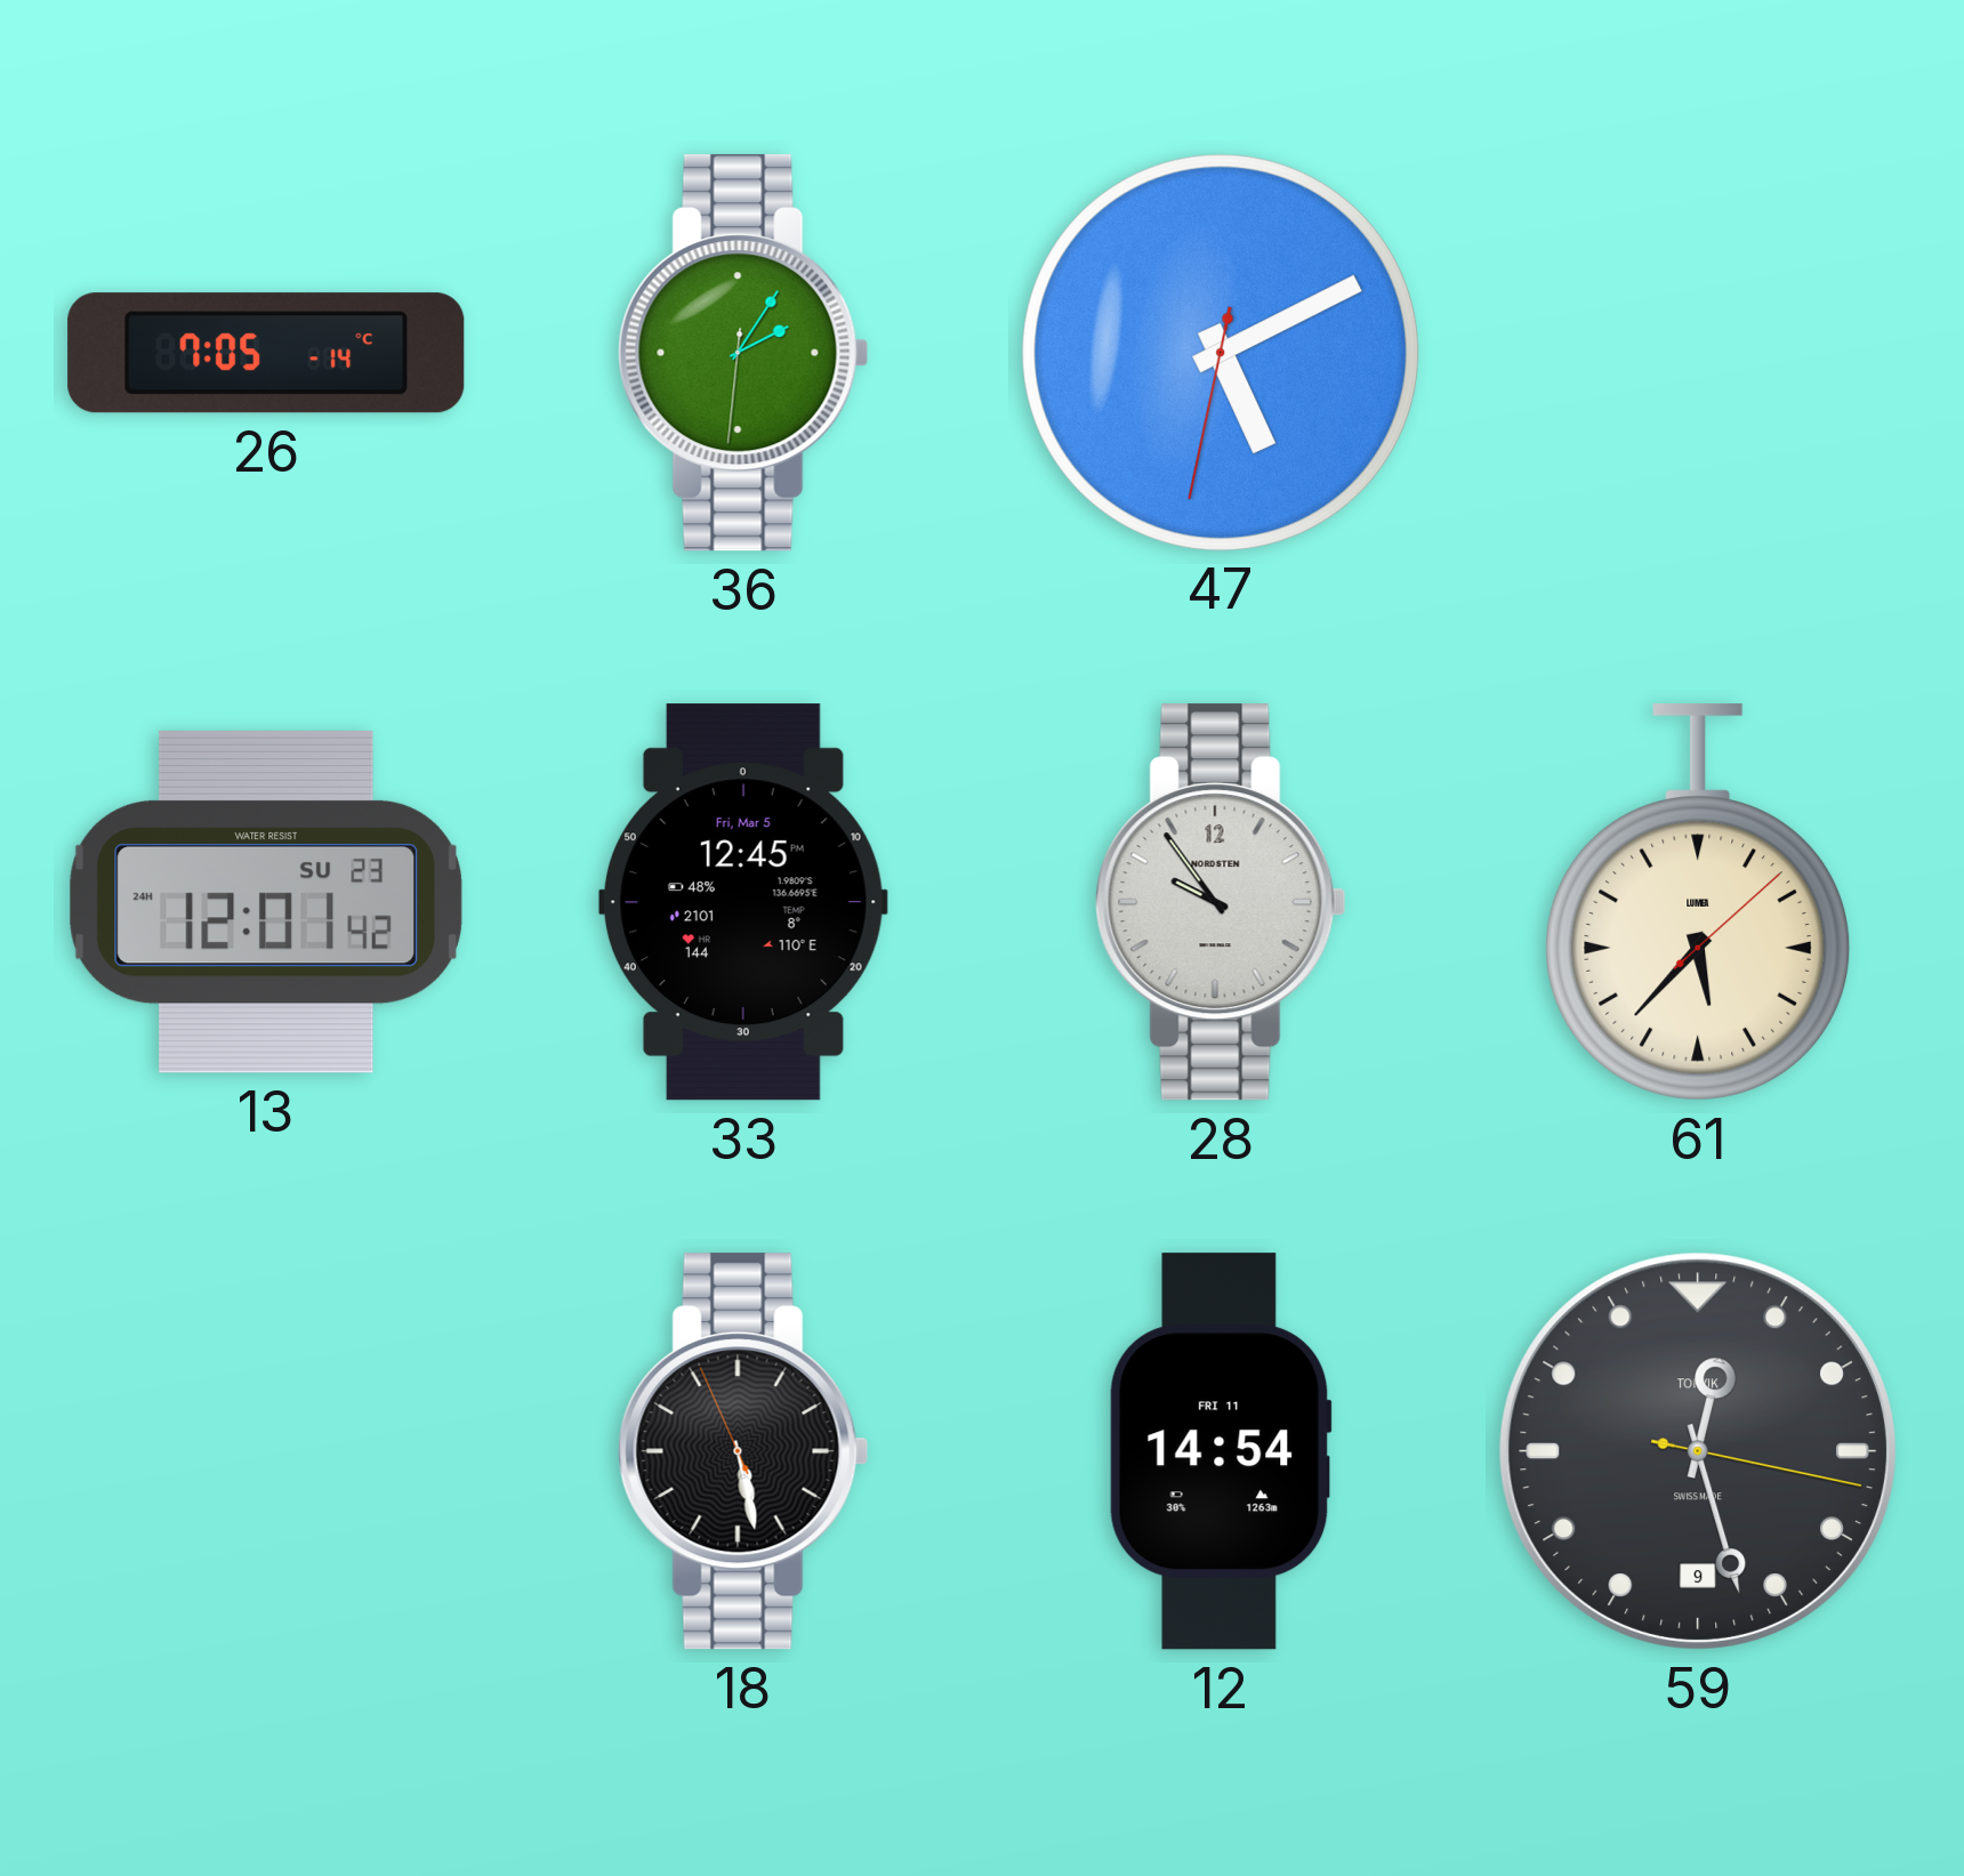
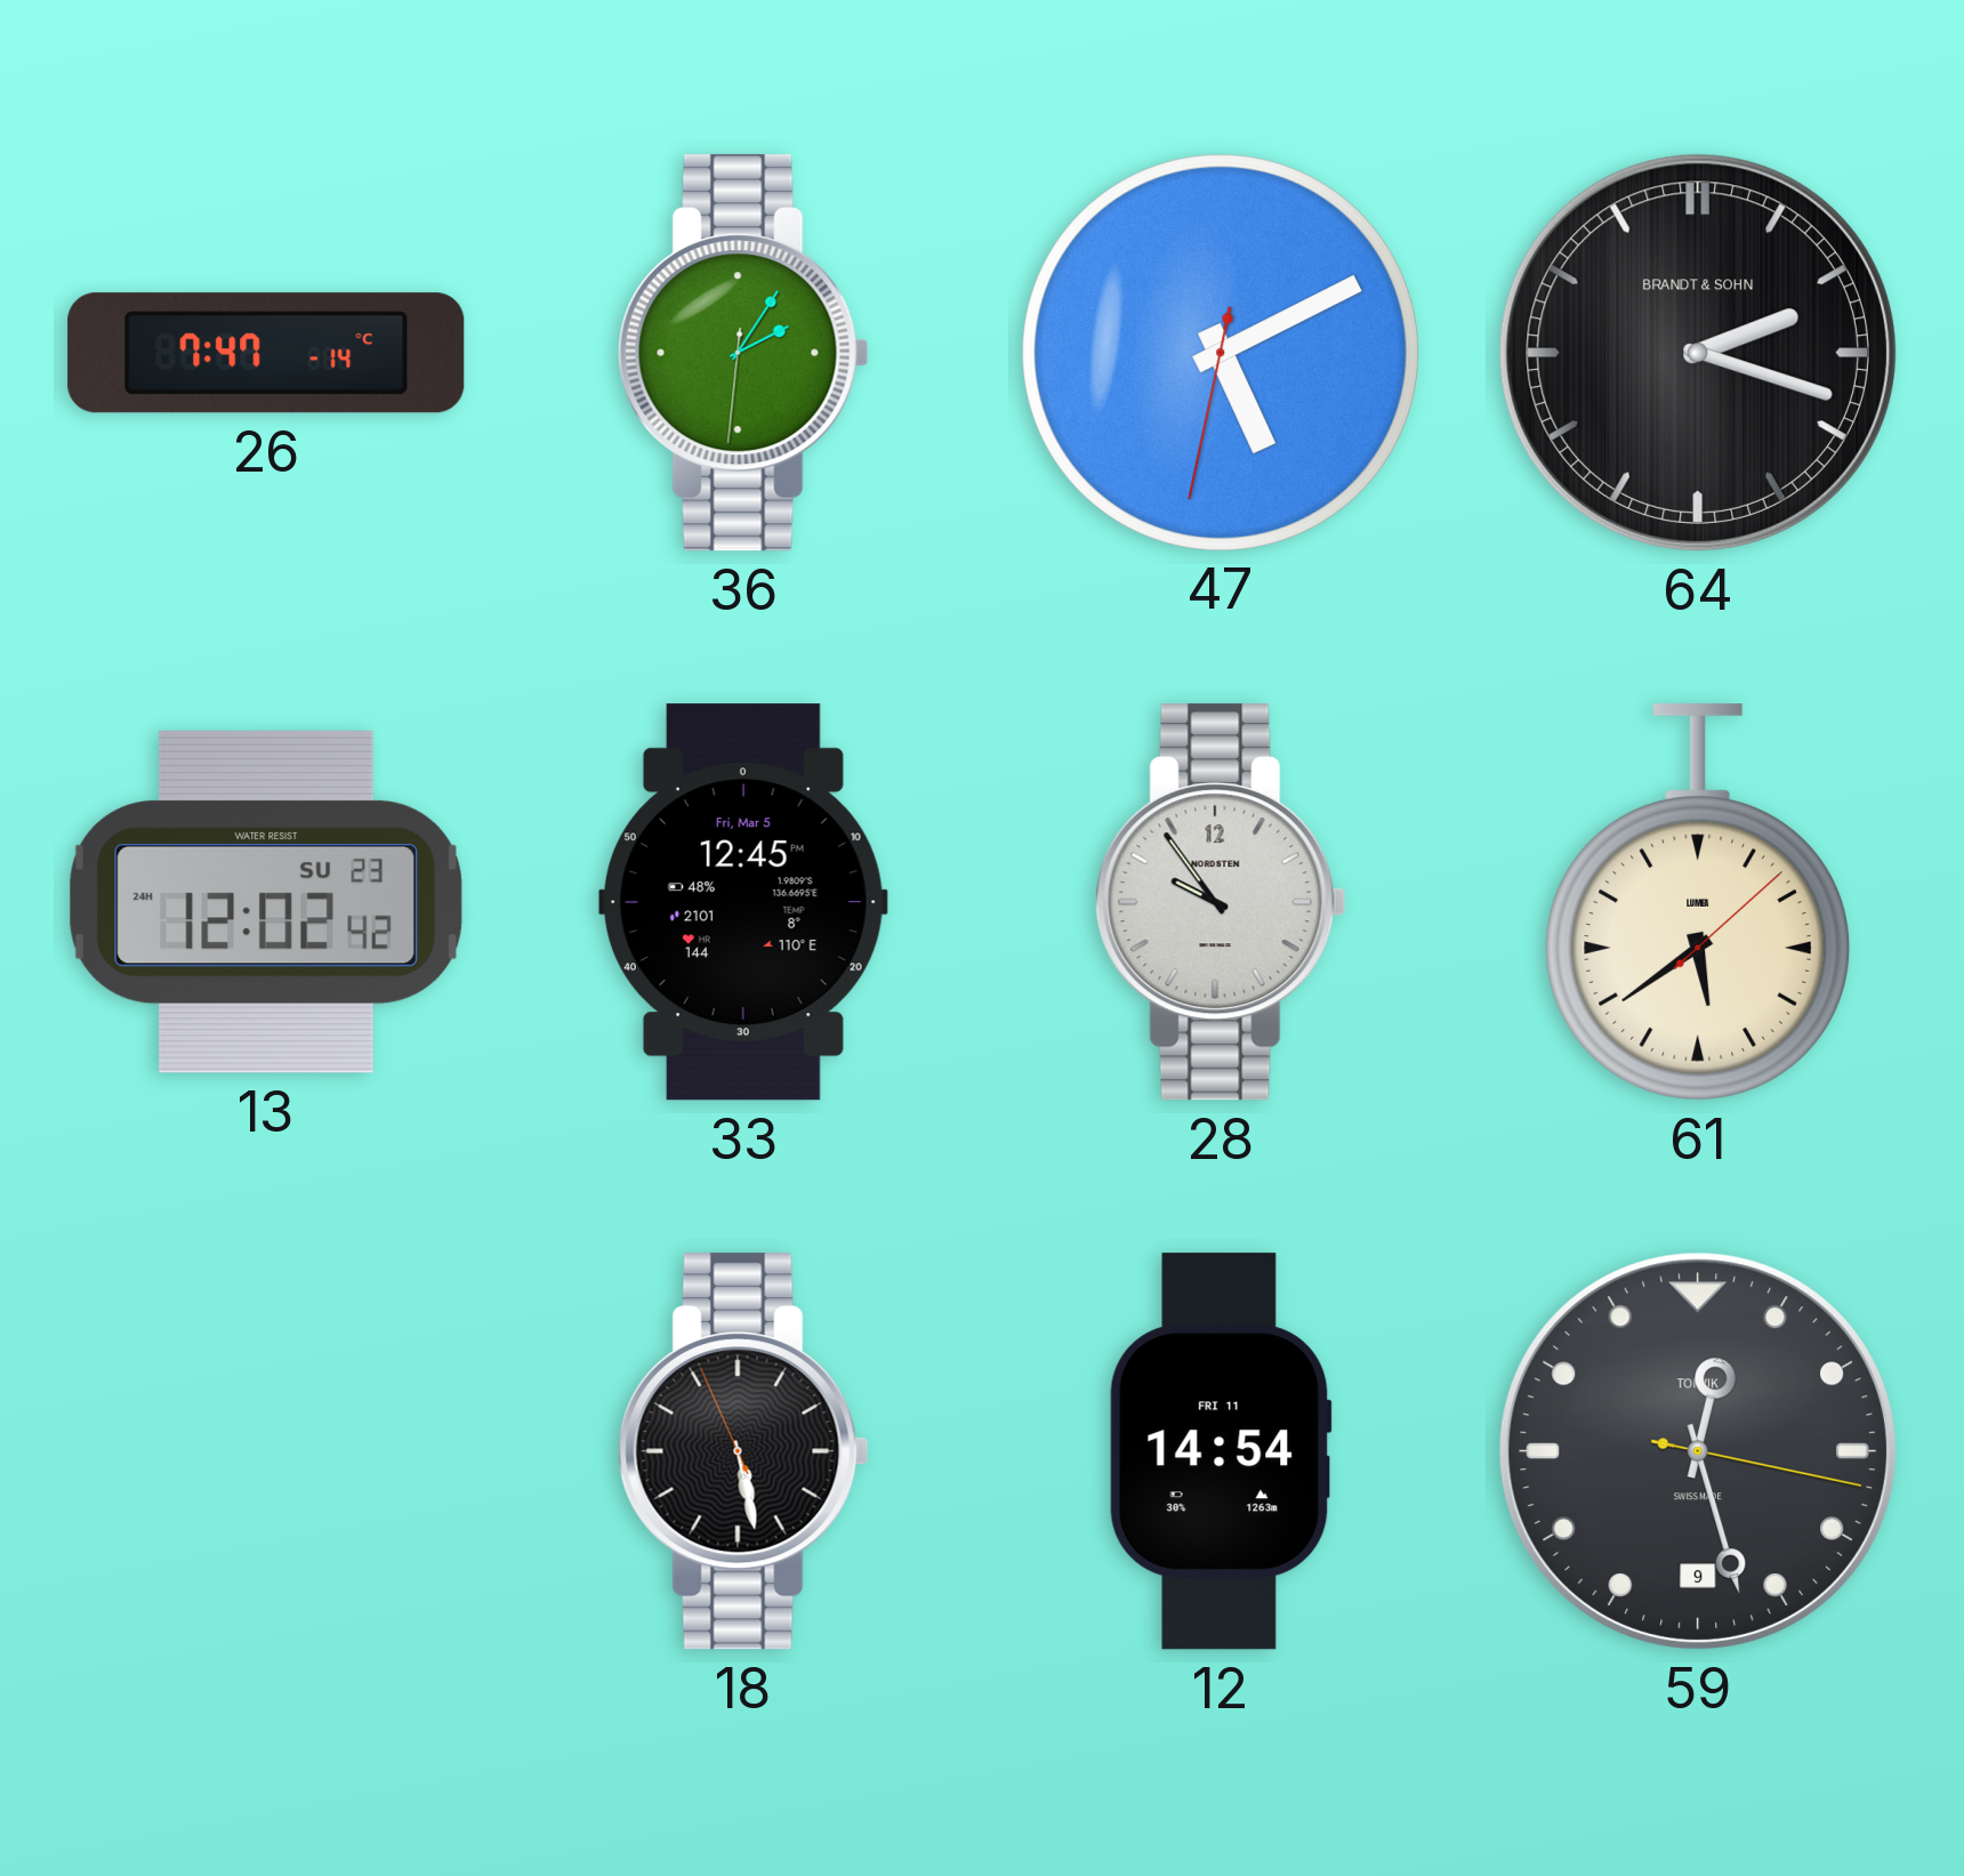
26: 7:05 -> 7:47 (266, 353)
64: none -> 2:18 (1698, 353)
13: 12:01 -> 12:02 (266, 902)
61: 5:37 -> 5:39 (1698, 902)
